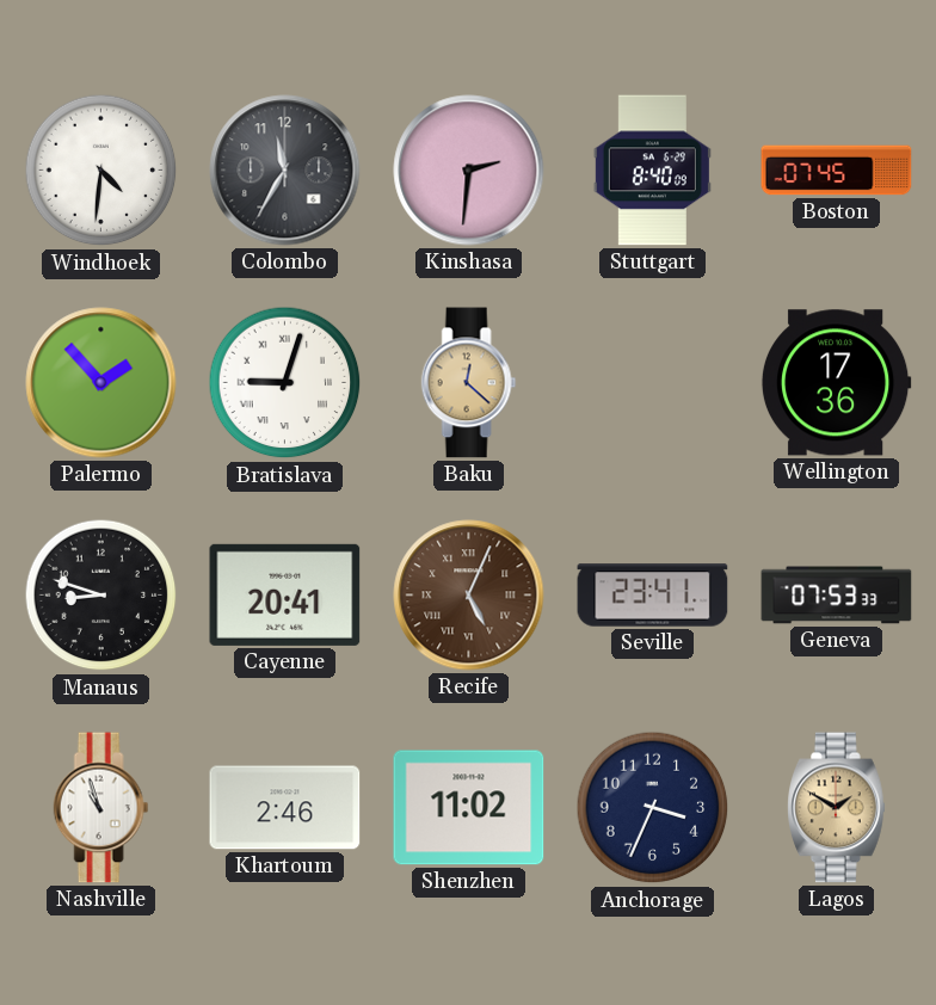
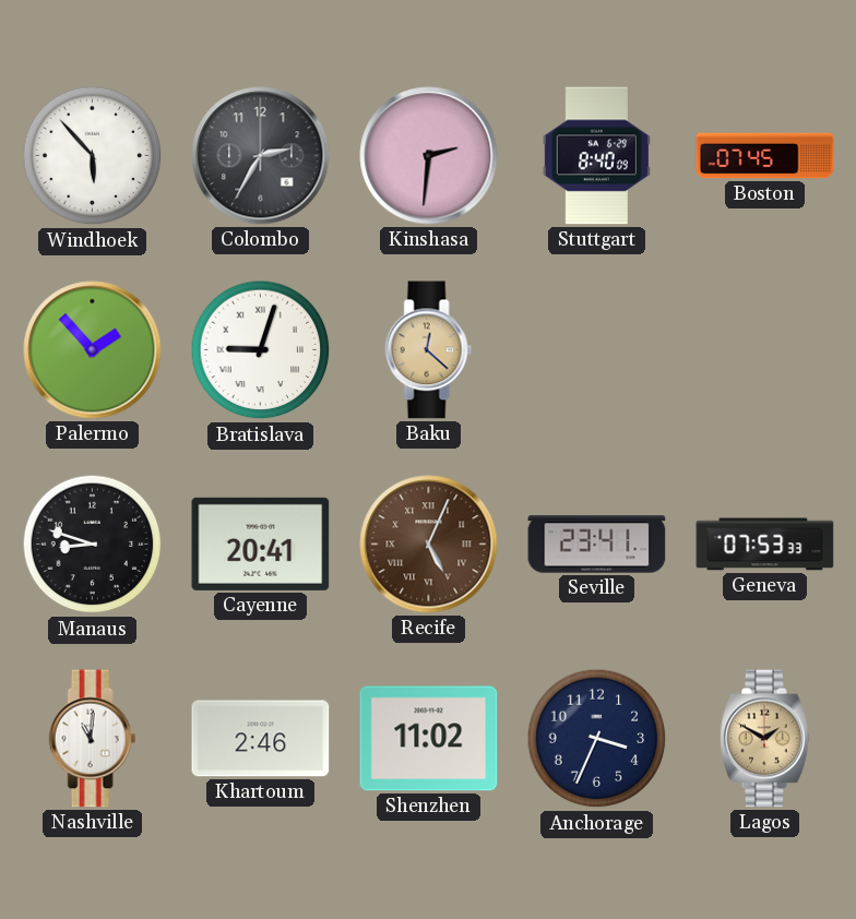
Windhoek: 4:31 -> 5:53 (93, 156)
Colombo: 11:35 -> 2:35 (261, 156)
Wellington: 17:36 -> none (836, 383)
Nashville: 10:57 -> 11:01 (93, 739)
